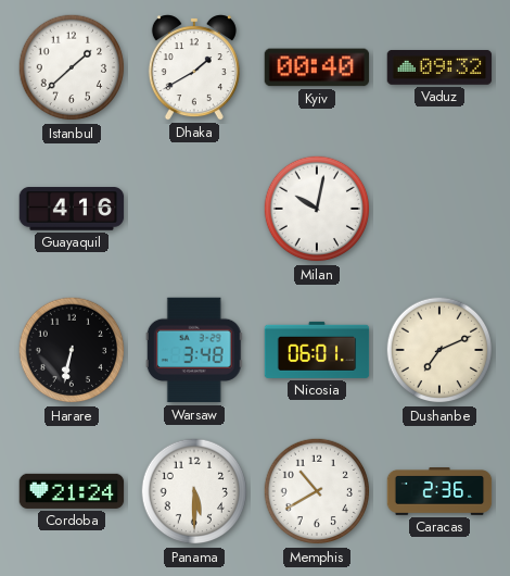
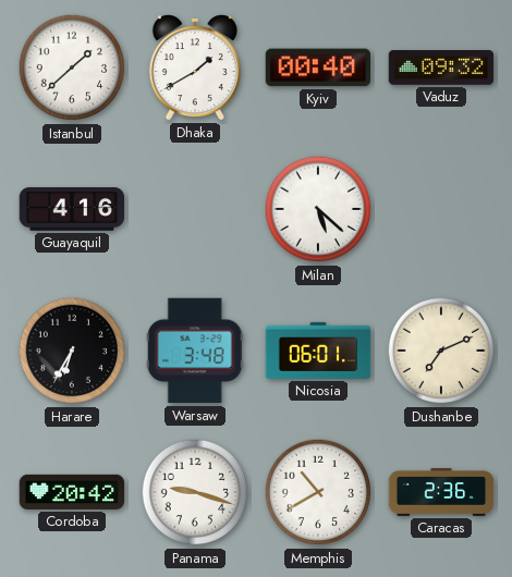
Milan: 10:02 -> 5:22 (318, 209)
Harare: 6:32 -> 6:35 (72, 351)
Cordoba: 21:24 -> 20:42 (72, 492)
Panama: 5:30 -> 9:18 (195, 492)
